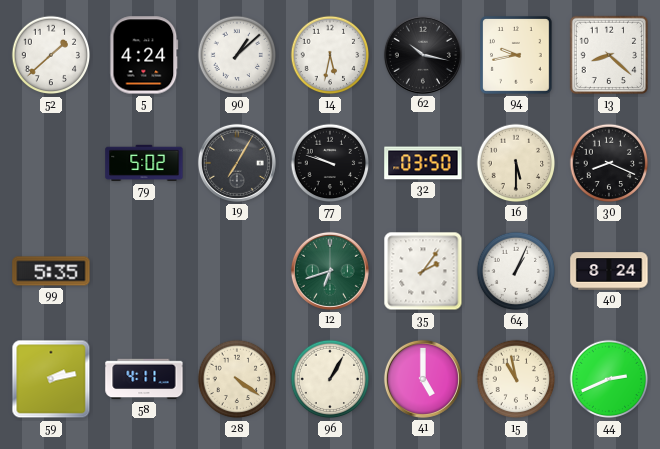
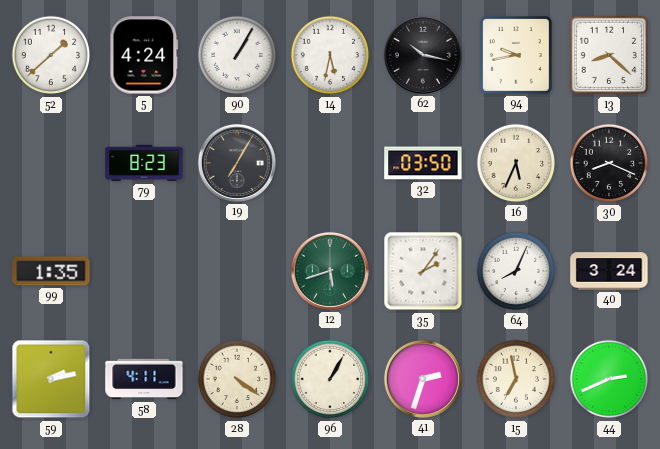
90: 1:08 -> 1:05 (237, 55)
79: 5:02 -> 8:23 (144, 163)
77: 9:48 -> none (330, 163)
16: 5:30 -> 5:34 (516, 163)
99: 5:35 -> 1:35 (51, 271)
12: 6:42 -> 5:42 (330, 271)
64: 1:04 -> 8:04 (516, 271)
40: 8:24 -> 3:24 (609, 271)
41: 5:00 -> 2:33 (423, 379)
15: 10:58 -> 6:58 (516, 379)
